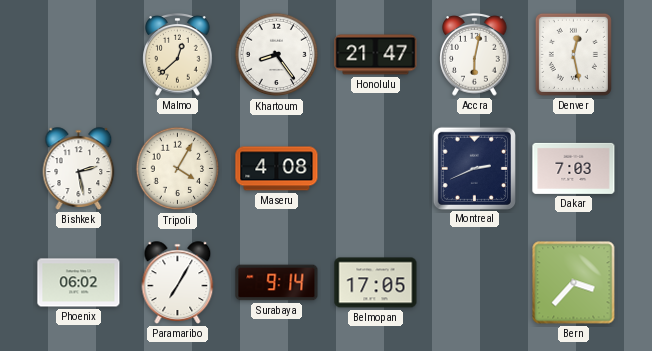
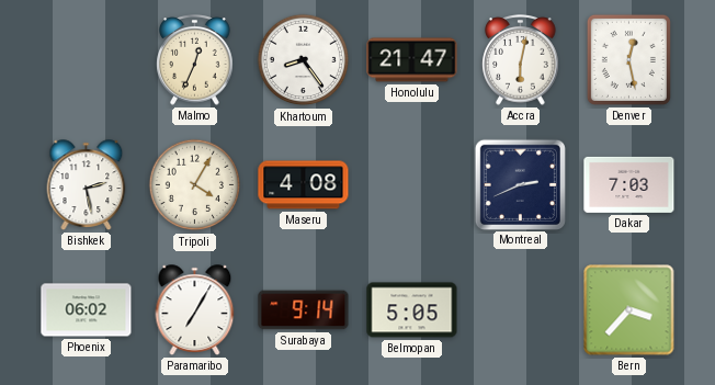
Malmo: 12:38 -> 12:34 (195, 60)
Belmopan: 17:05 -> 5:05 (412, 310)
